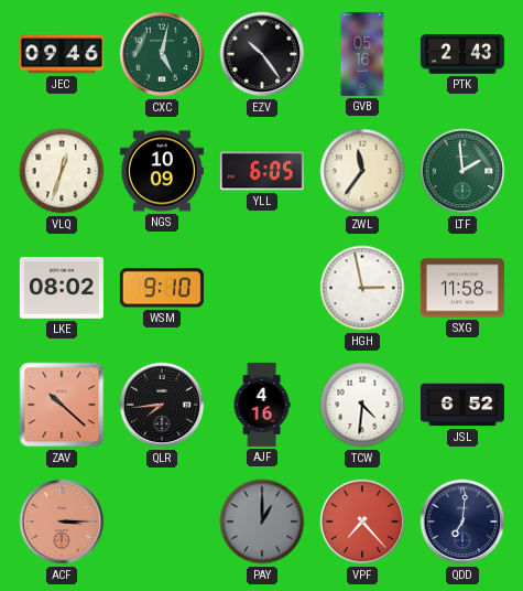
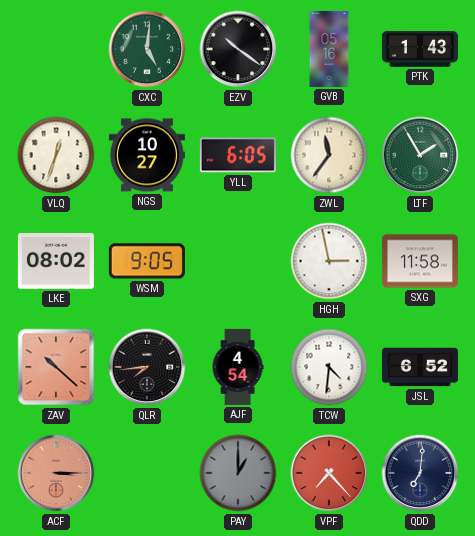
JEC: 09:46 -> none (62, 54)
CXC: 5:02 -> 5:01 (147, 49)
EZV: 10:24 -> 10:21 (238, 49)
PTK: 2:43 -> 1:43 (420, 50)
NGS: 10:09 -> 10:27 (147, 155)
LTF: 1:59 -> 1:55 (420, 155)
WSM: 9:10 -> 9:05 (147, 261)
AJF: 4:16 -> 4:54 (238, 367)
